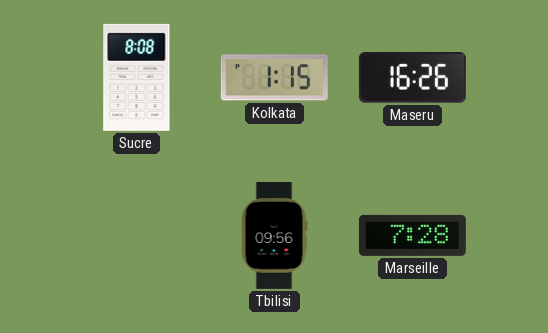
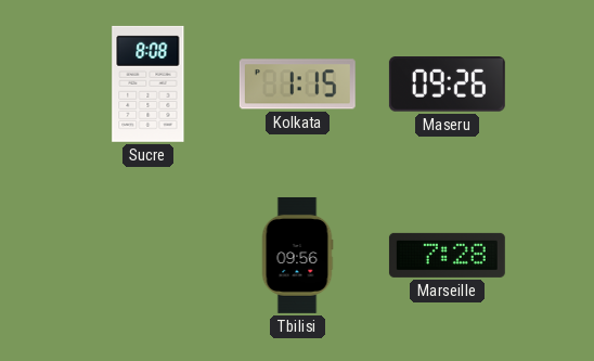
Maseru: 16:26 -> 09:26 (447, 85)
